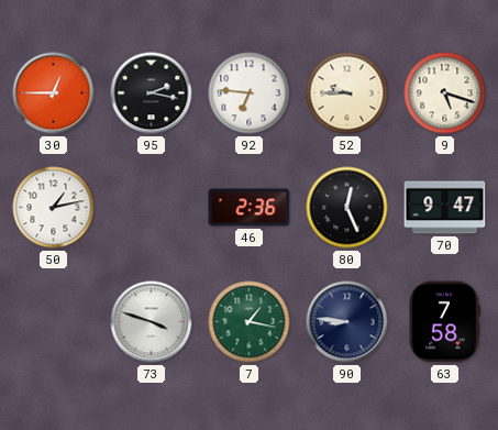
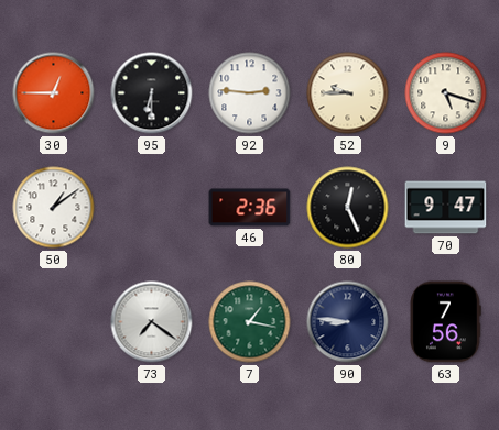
95: 2:17 -> 6:30 (152, 93)
92: 6:46 -> 2:46 (250, 93)
50: 1:13 -> 1:09 (54, 208)
73: 3:48 -> 7:21 (152, 322)
63: 7:58 -> 7:56 (445, 322)
